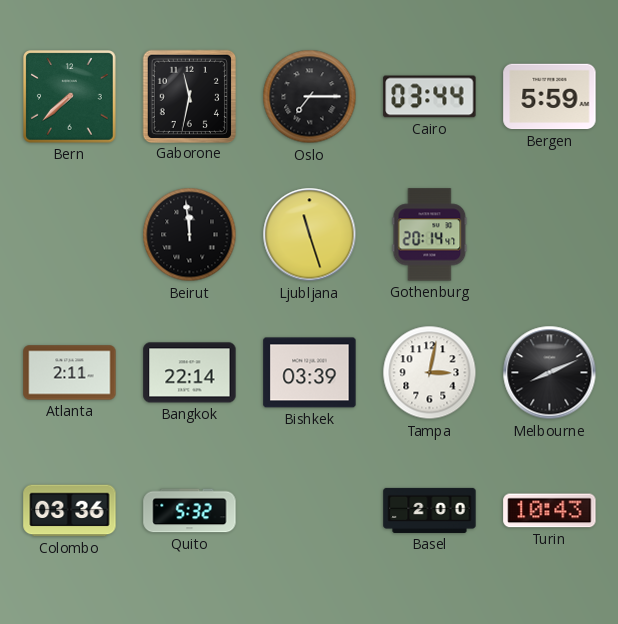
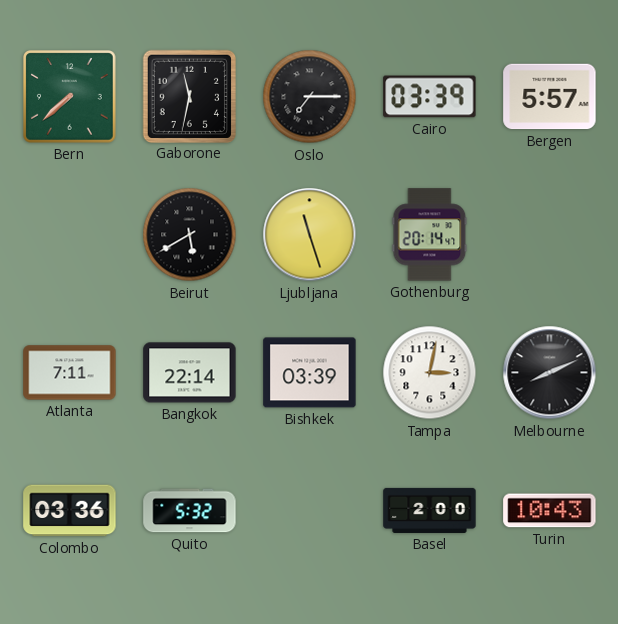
Cairo: 03:44 -> 03:39 (430, 97)
Bergen: 5:59 -> 5:57 (550, 97)
Beirut: 11:59 -> 5:40 (190, 235)
Atlanta: 2:11 -> 7:11 (70, 373)
